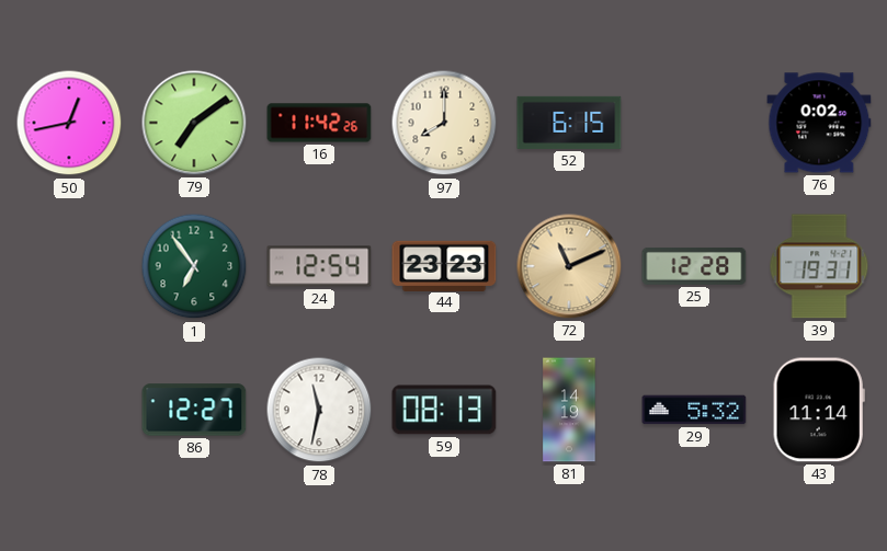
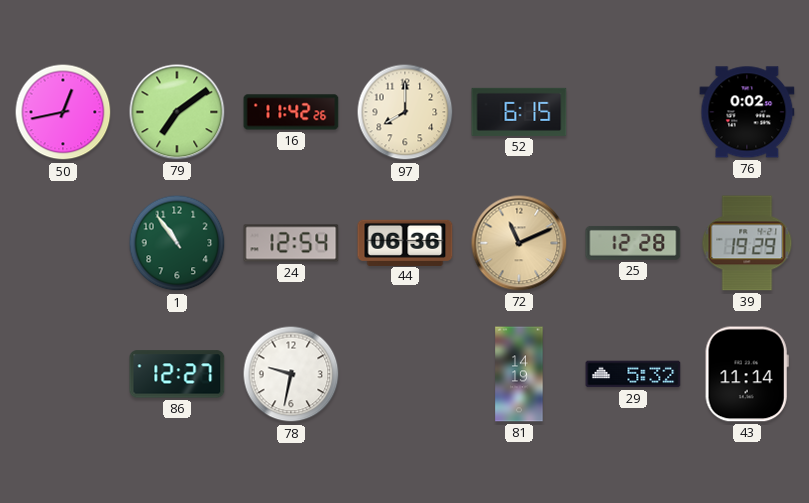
1: 6:54 -> 10:54 (177, 243)
44: 23:23 -> 06:36 (405, 242)
39: 19:31 -> 19:29 (747, 243)
78: 11:32 -> 9:32 (291, 374)
59: 08:13 -> none (444, 410)
